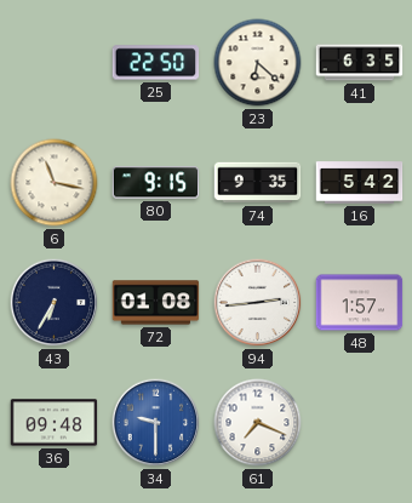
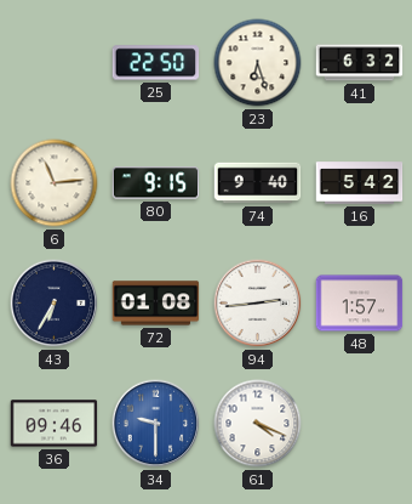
23: 6:22 -> 6:27 (258, 63)
41: 6:35 -> 6:32 (360, 63)
6: 11:17 -> 11:14 (55, 183)
74: 9:35 -> 9:40 (258, 183)
36: 09:48 -> 09:46 (55, 424)
61: 7:19 -> 4:19 (258, 424)
